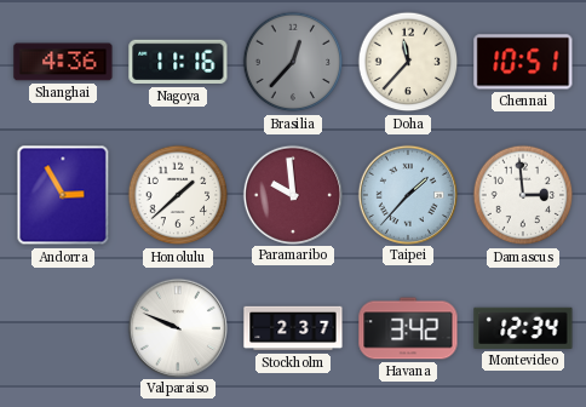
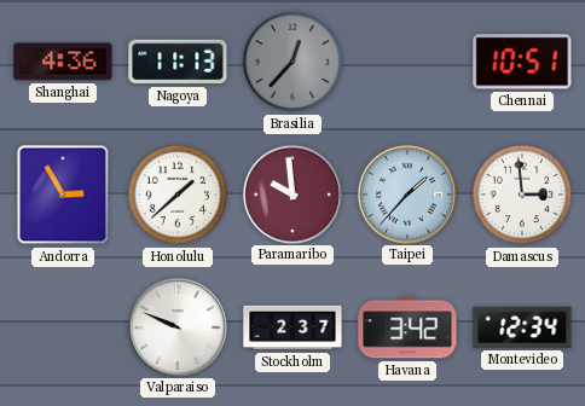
Nagoya: 11:16 -> 11:13 (178, 62)
Doha: 11:37 -> none (408, 62)
